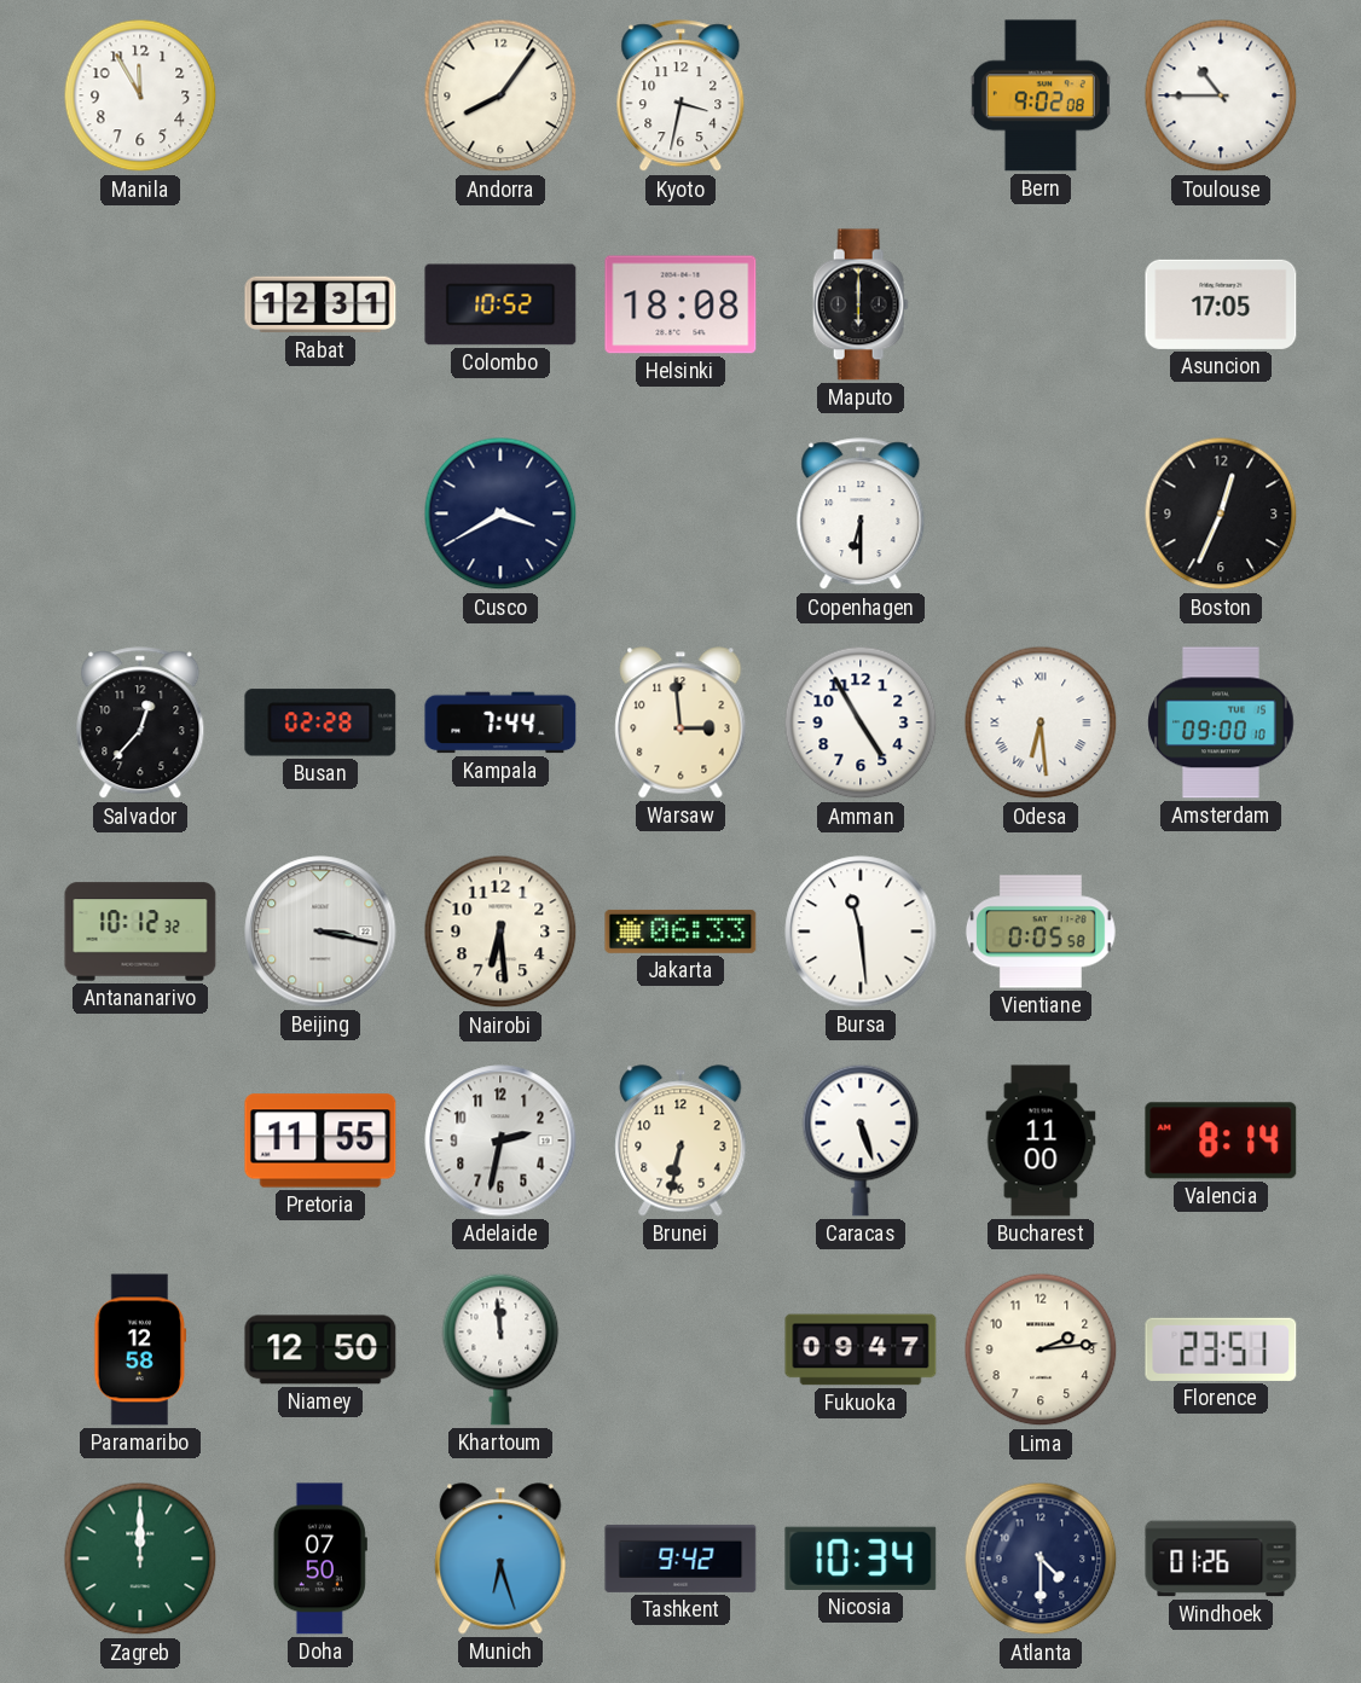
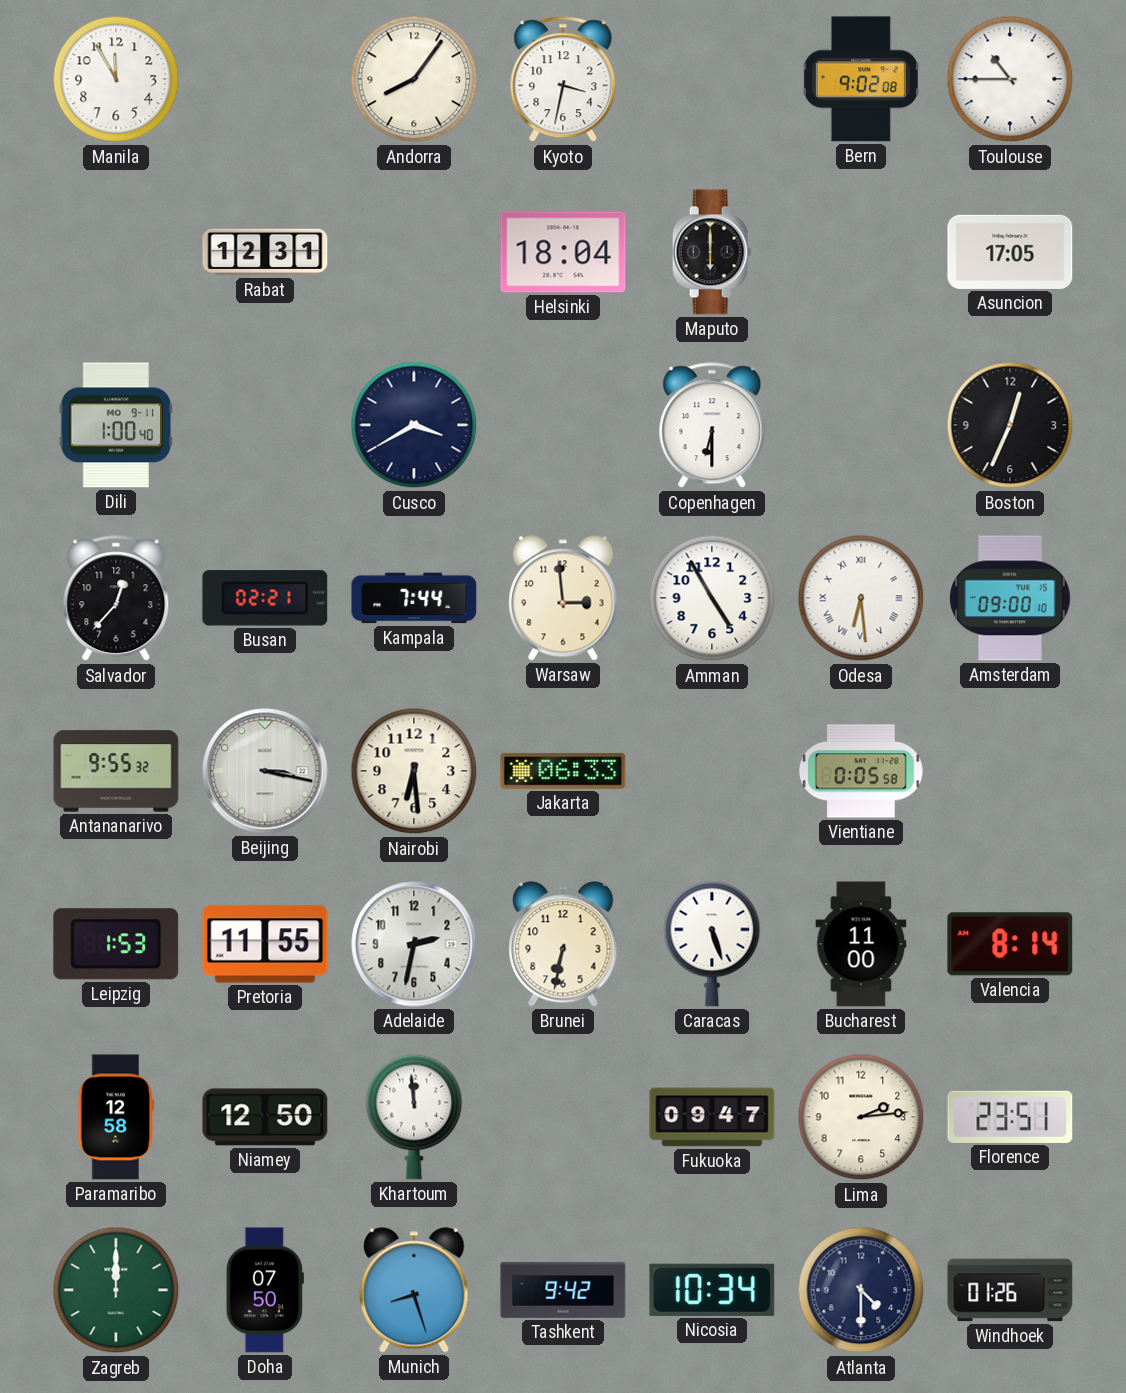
Colombo: 10:52 -> none (500, 304)
Helsinki: 18:08 -> 18:04 (563, 252)
Dili: none -> 1:00 (116, 425)
Busan: 02:28 -> 02:21 (265, 598)
Antananarivo: 10:12 -> 9:55 (116, 771)
Bursa: 11:29 -> none (861, 932)
Leipzig: none -> 1:53 (116, 944)
Munich: 6:27 -> 8:27 (414, 1290)
